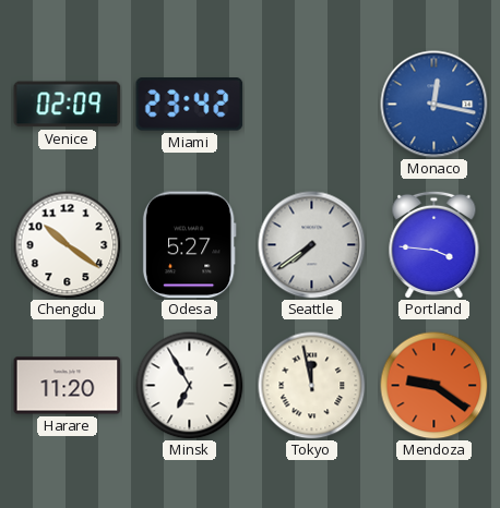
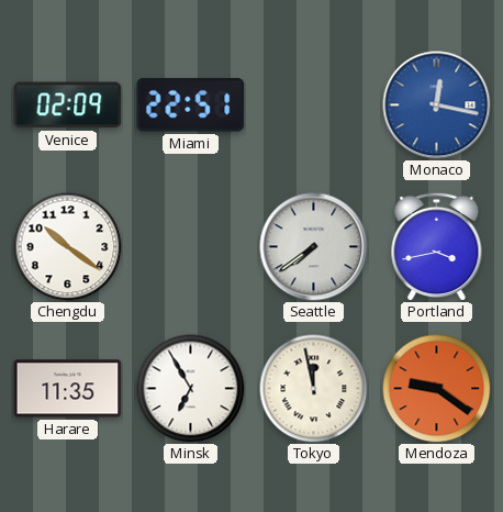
Miami: 23:42 -> 22:51 (191, 105)
Odesa: 5:27 -> none (189, 245)
Portland: 3:46 -> 3:43 (437, 246)
Harare: 11:20 -> 11:35 (68, 389)
